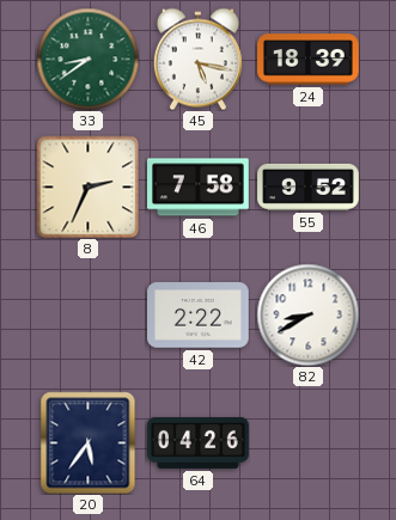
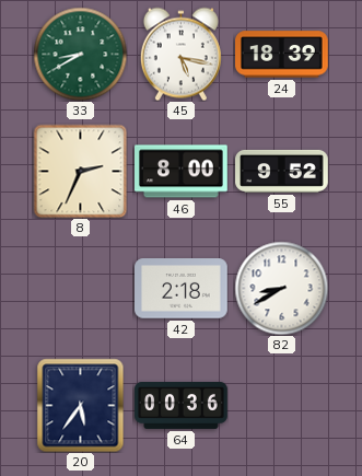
33: 8:39 -> 8:40 (80, 54)
46: 7:58 -> 8:00 (182, 172)
42: 2:22 -> 2:18 (182, 289)
64: 04:26 -> 00:36 (182, 405)
